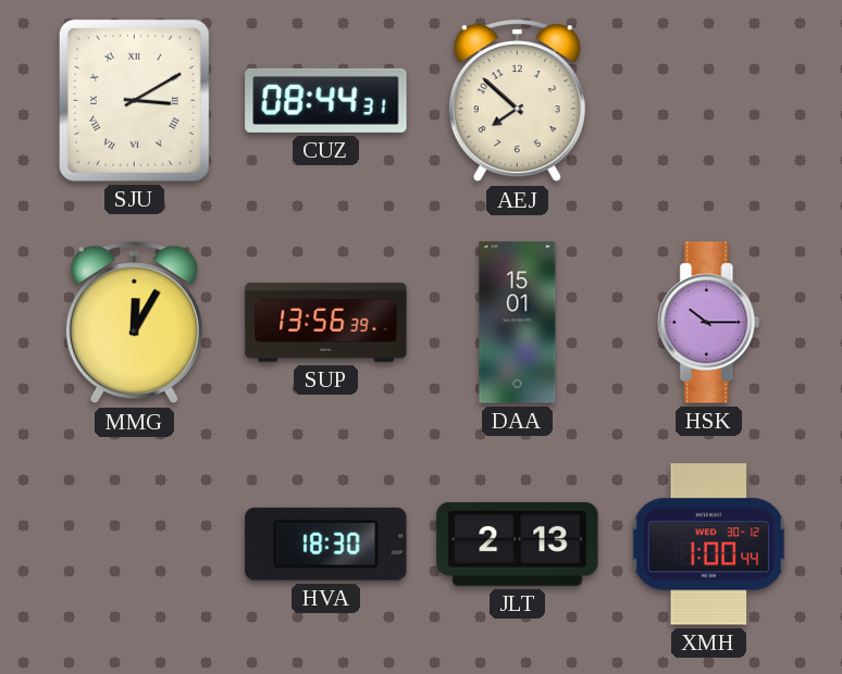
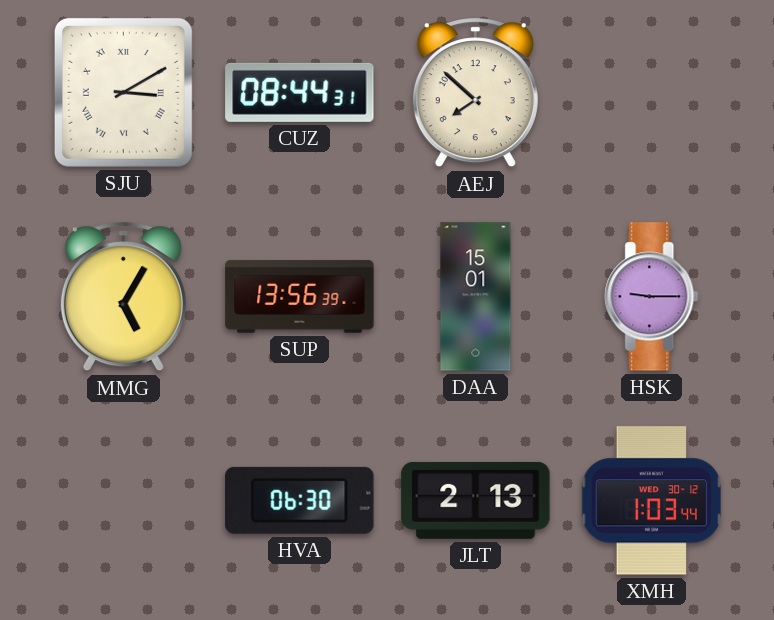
MMG: 12:05 -> 5:05 (123, 297)
HSK: 10:15 -> 9:15 (652, 297)
HVA: 18:30 -> 06:30 (300, 500)
XMH: 1:00 -> 1:03 (652, 501)
